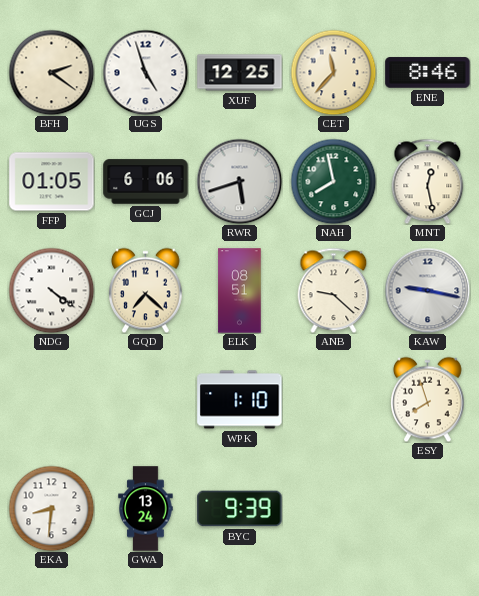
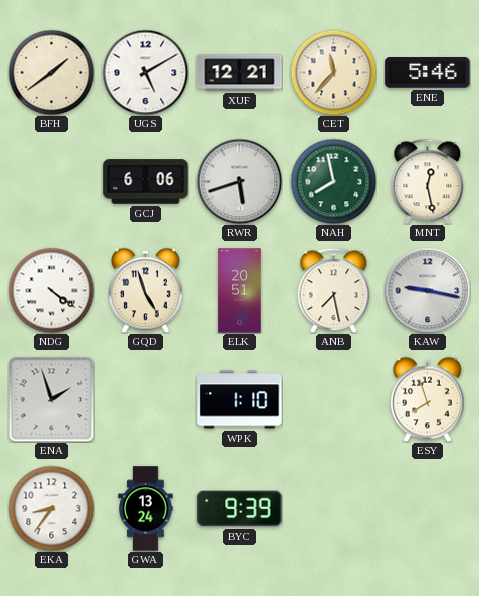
BFH: 2:21 -> 1:39 (51, 72)
UGS: 4:57 -> 5:10 (145, 72)
XUF: 12:25 -> 12:21 (240, 73)
ENE: 8:46 -> 5:46 (428, 73)
FFP: 01:05 -> none (52, 182)
GQD: 7:22 -> 4:57 (146, 290)
ELK: 08:51 -> 20:51 (240, 291)
ANB: 9:22 -> 7:28 (334, 290)
ENA: none -> 1:57 (51, 399)
EKA: 8:31 -> 8:36 (51, 508)
